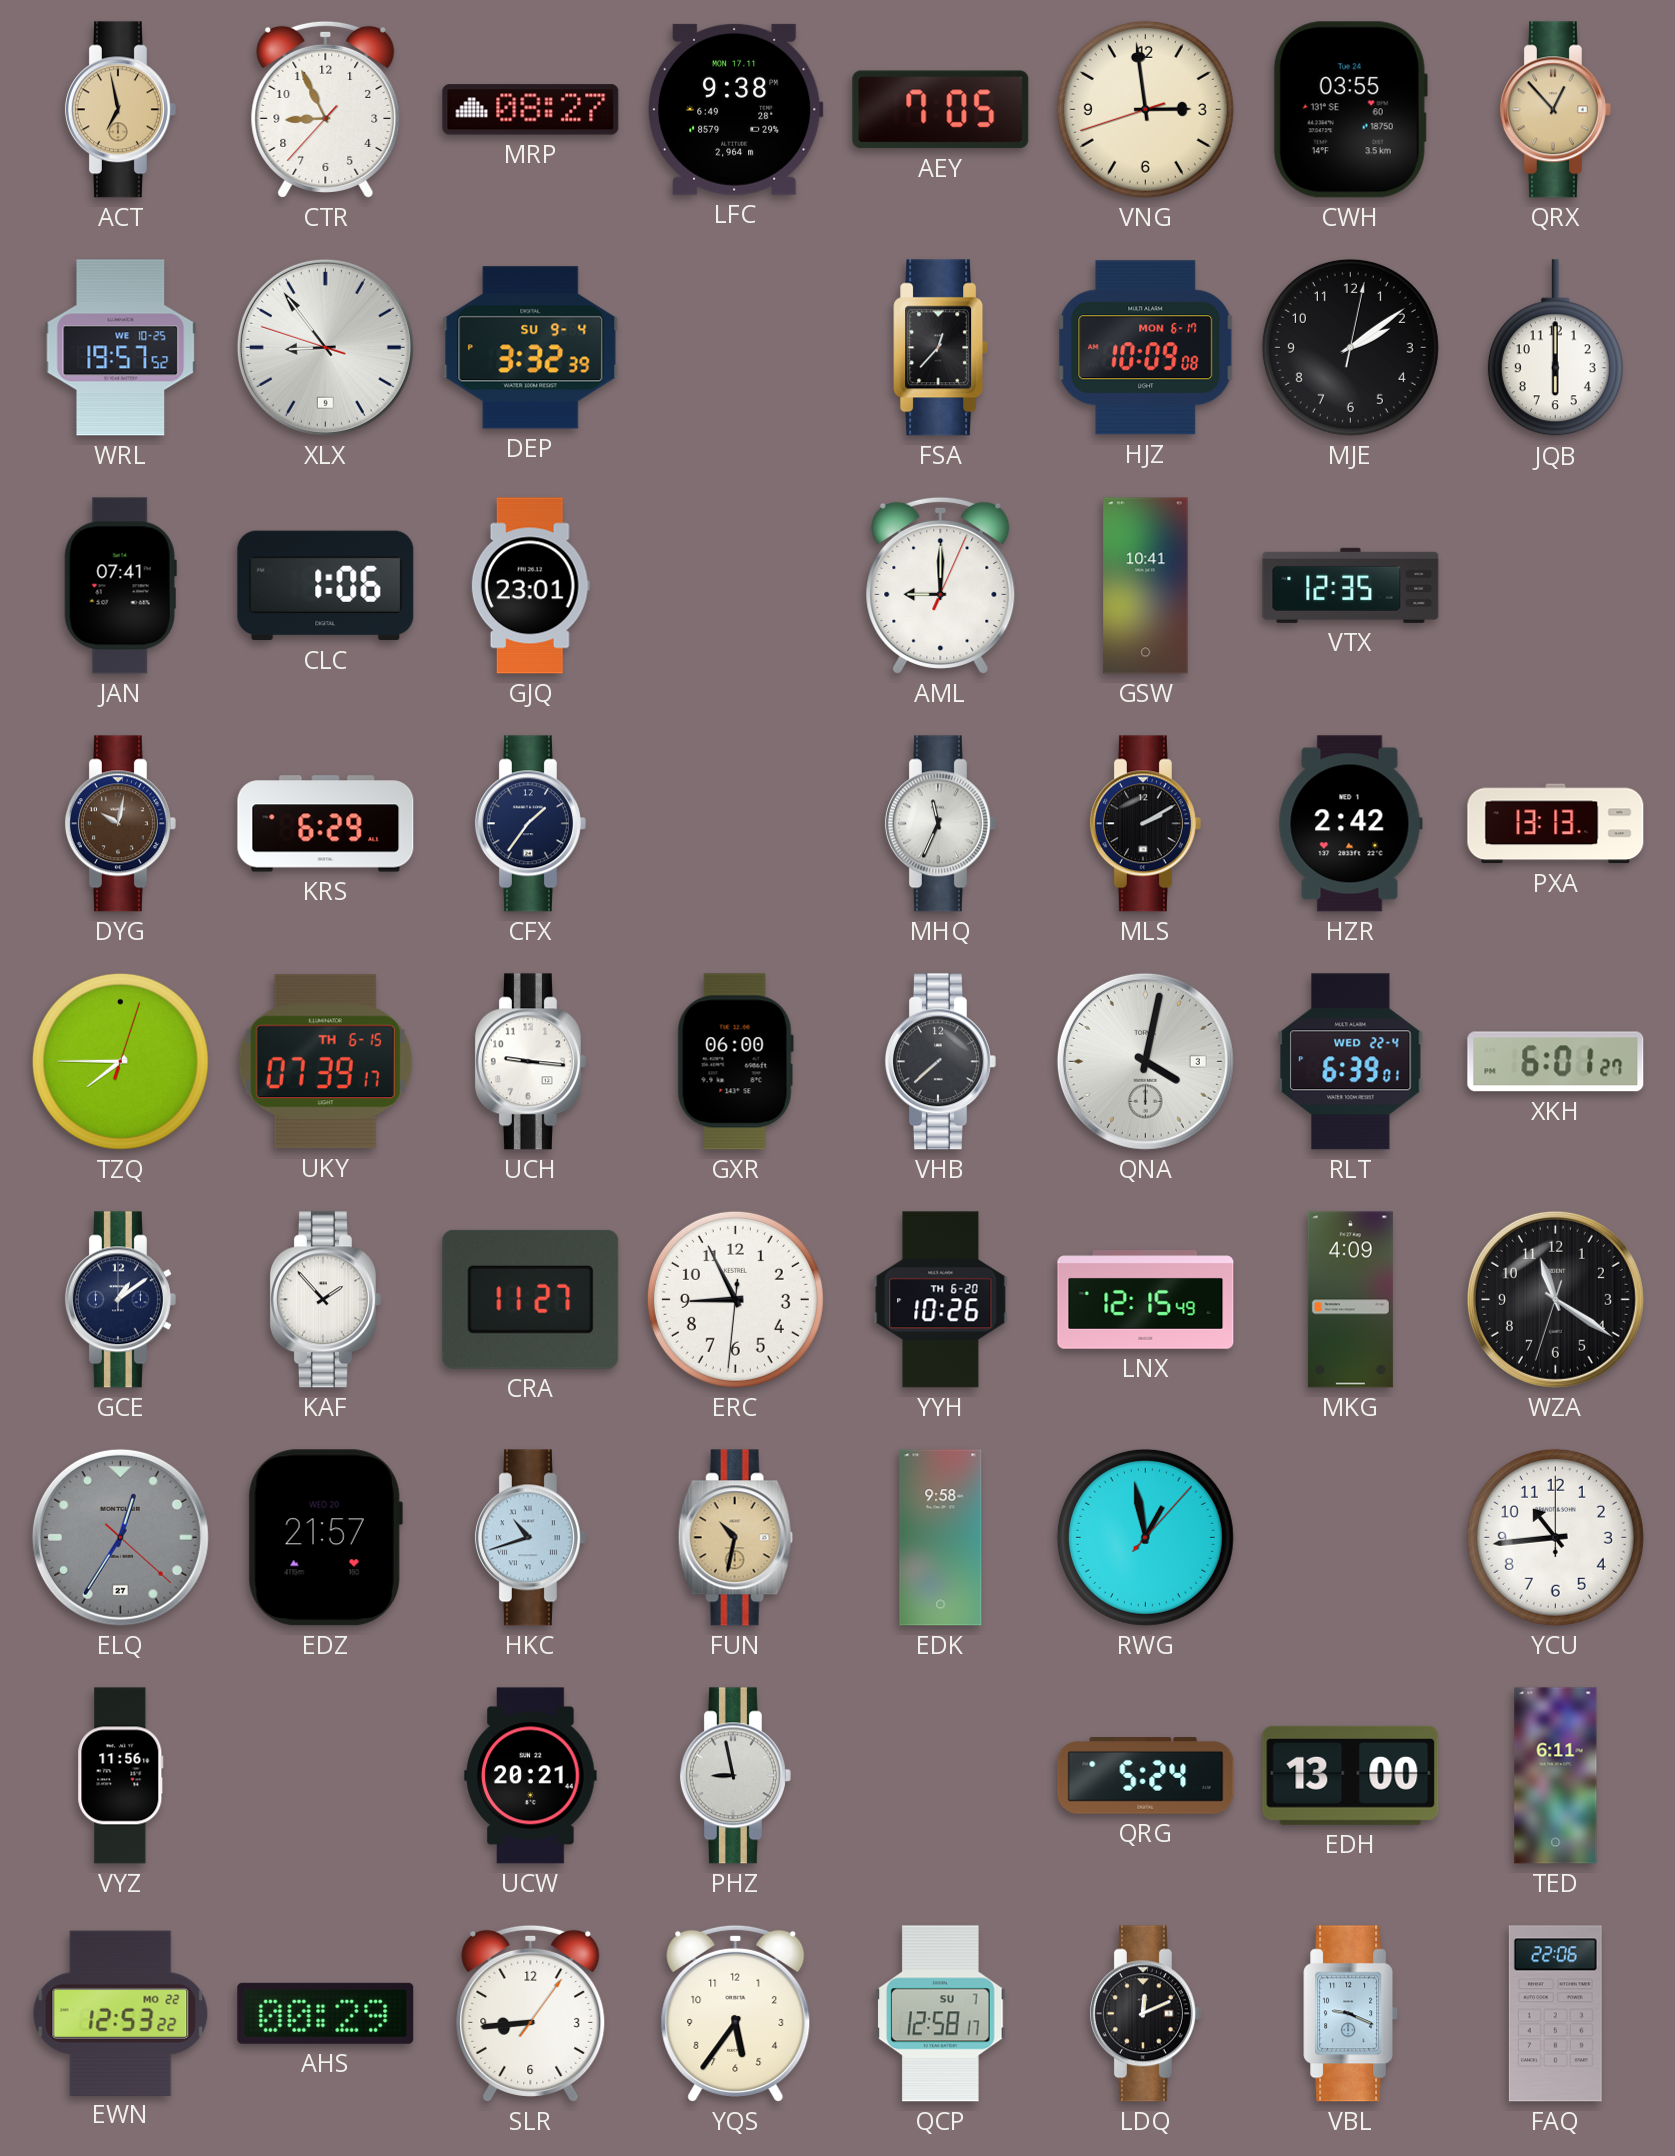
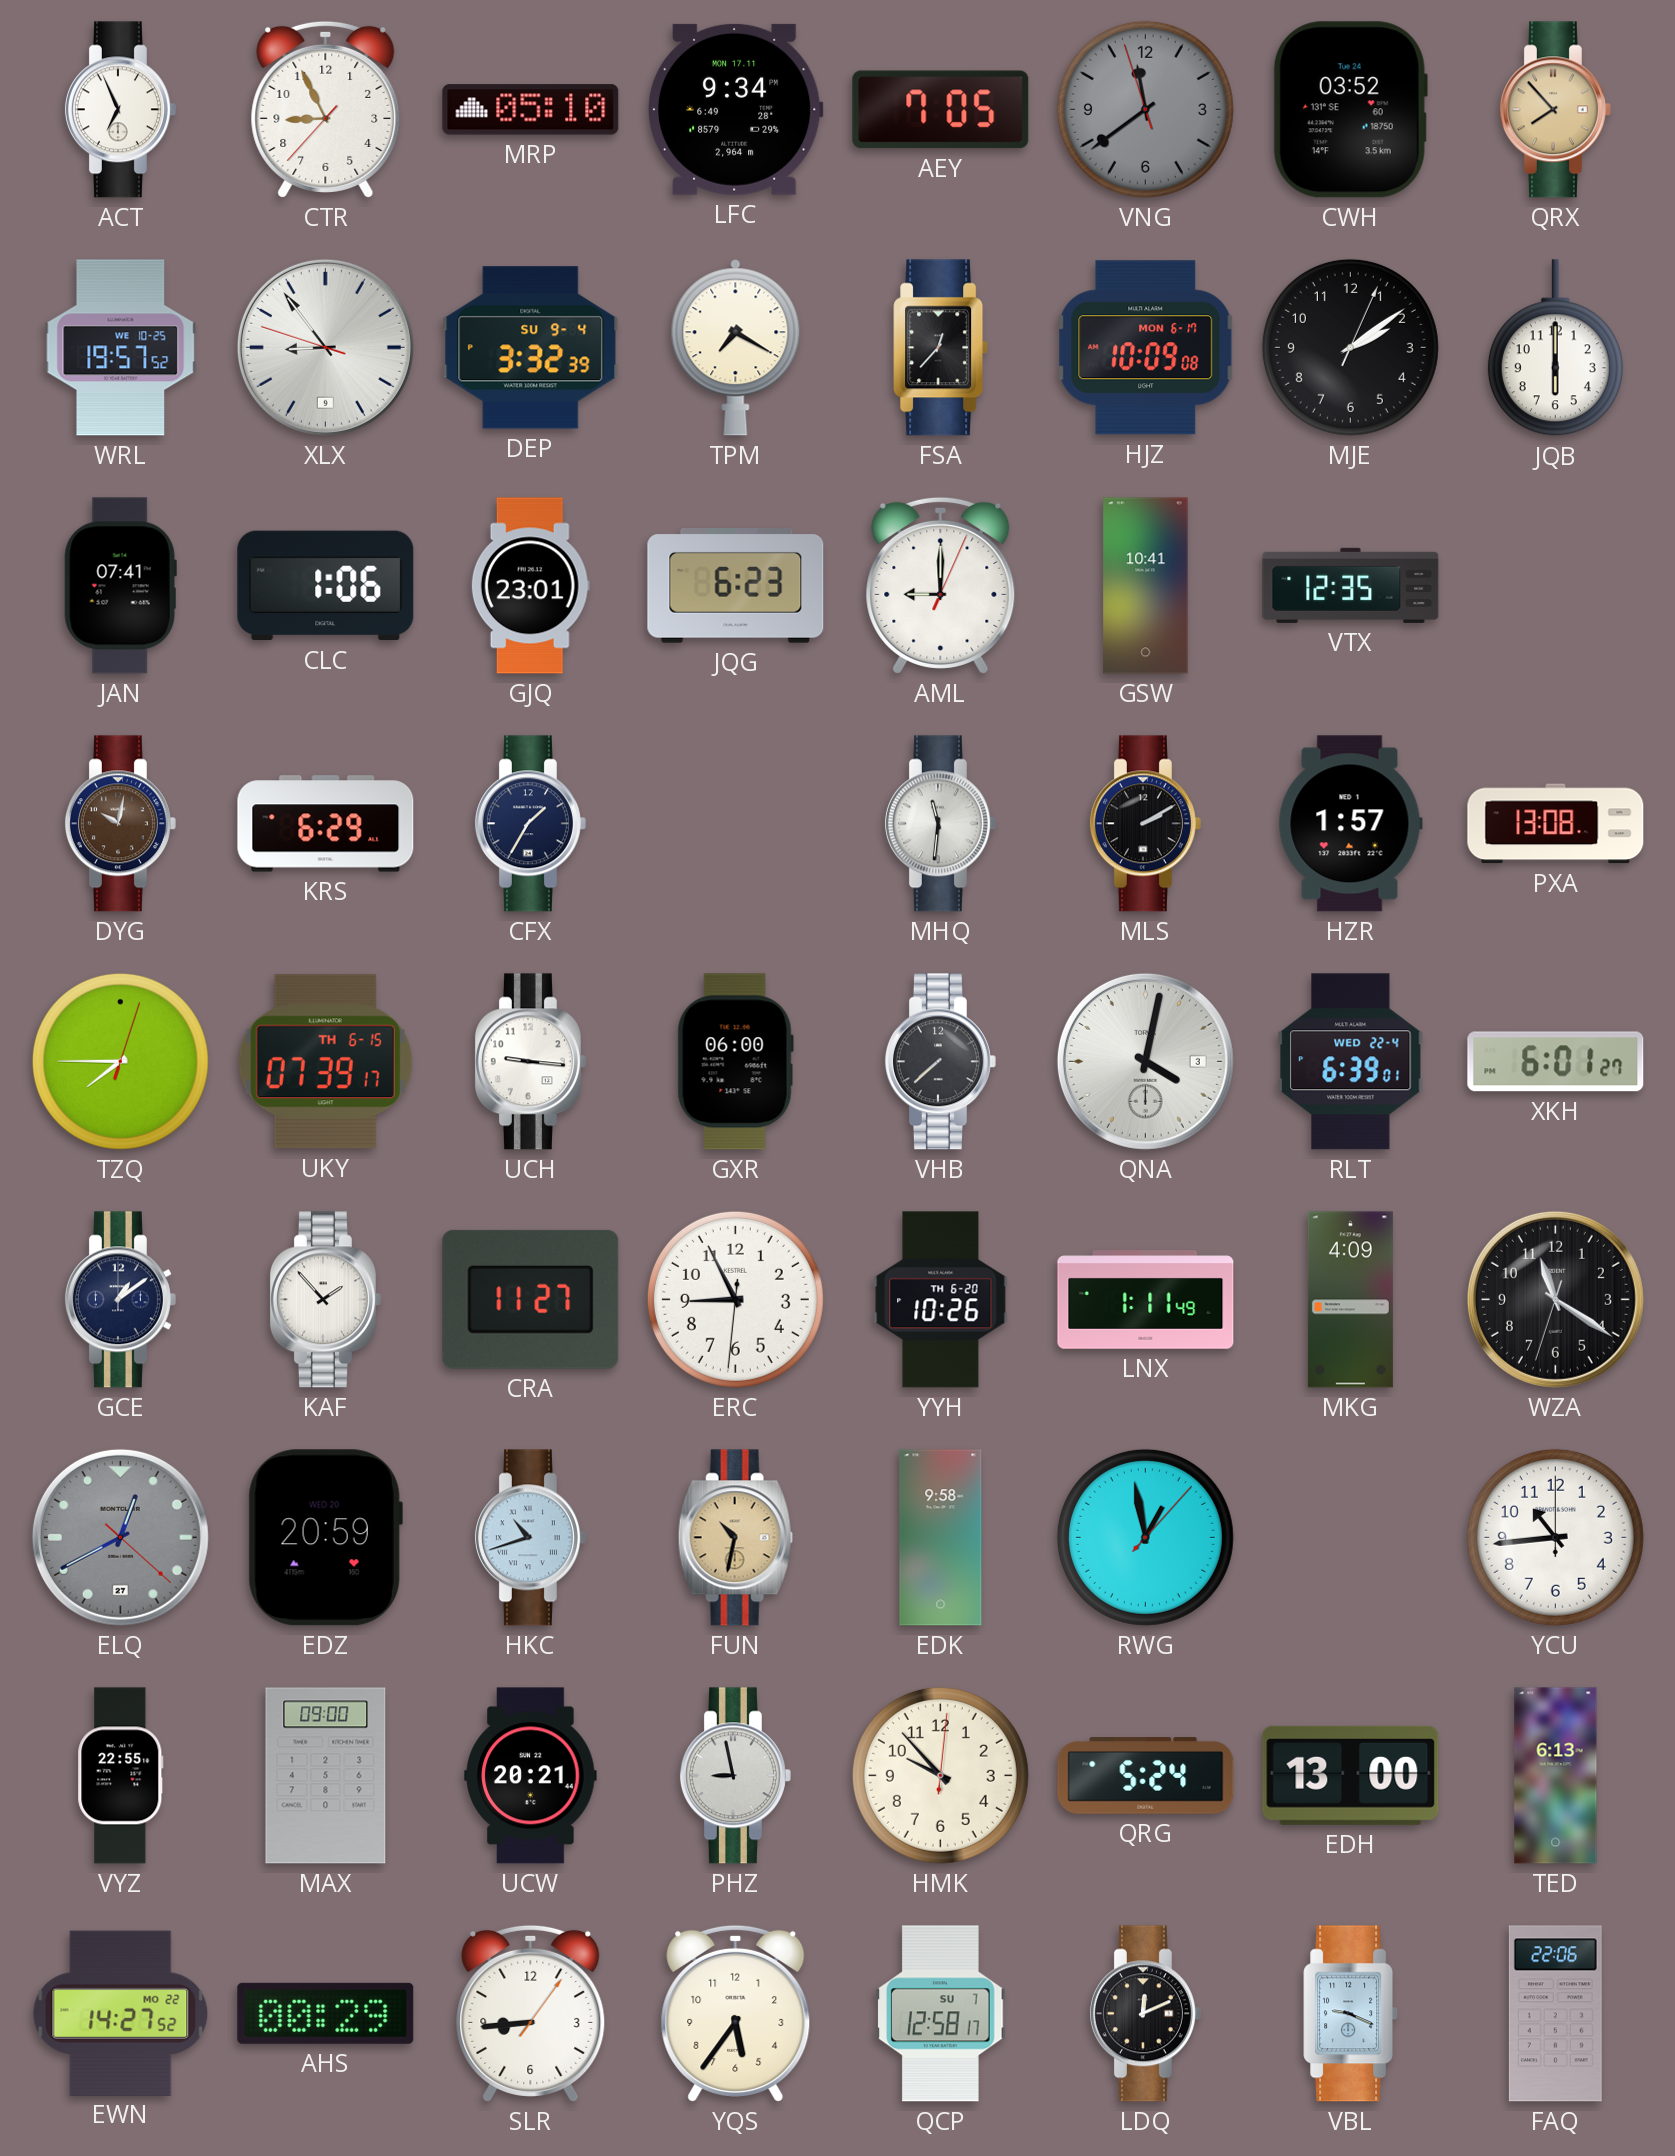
ACT: 6:58 -> 6:56 (120, 110)
ACT dial: champagne -> white (120, 110)
MRP: 08:27 -> 05:10 (531, 110)
LFC: 9:38 -> 9:34 (735, 109)
VNG: 2:58 -> 11:38 (1145, 109)
VNG dial: cream -> grey (1145, 109)
CWH: 03:55 -> 03:52 (1350, 110)
QRX: 12:53 -> 7:53 (1555, 110)
TPM: none -> 7:20 (736, 348)
MJE: 2:09:02 -> 2:09:04 (1350, 347)
JQG: none -> 6:23 (736, 586)
CFX: 1:36 -> 1:35 (530, 824)
MHQ: 11:34 -> 11:31 (940, 824)
HZR: 2:42 -> 1:57 (1350, 824)
PXA: 13:13 -> 13:08 (1556, 824)
LNX: 12:15 -> 1:11 (1146, 1300)
ELQ: 12:35 -> 12:40 (120, 1537)
EDZ: 21:57 -> 20:59 (325, 1538)
VYZ: 11:56 -> 22:55 (121, 1776)
MAX: none -> 09:00 (326, 1776)
HMK: none -> 9:53 (940, 1775)
TED: 6:11 -> 6:13 (1556, 1776)
EWN: 12:53 -> 14:27 (121, 2013)
